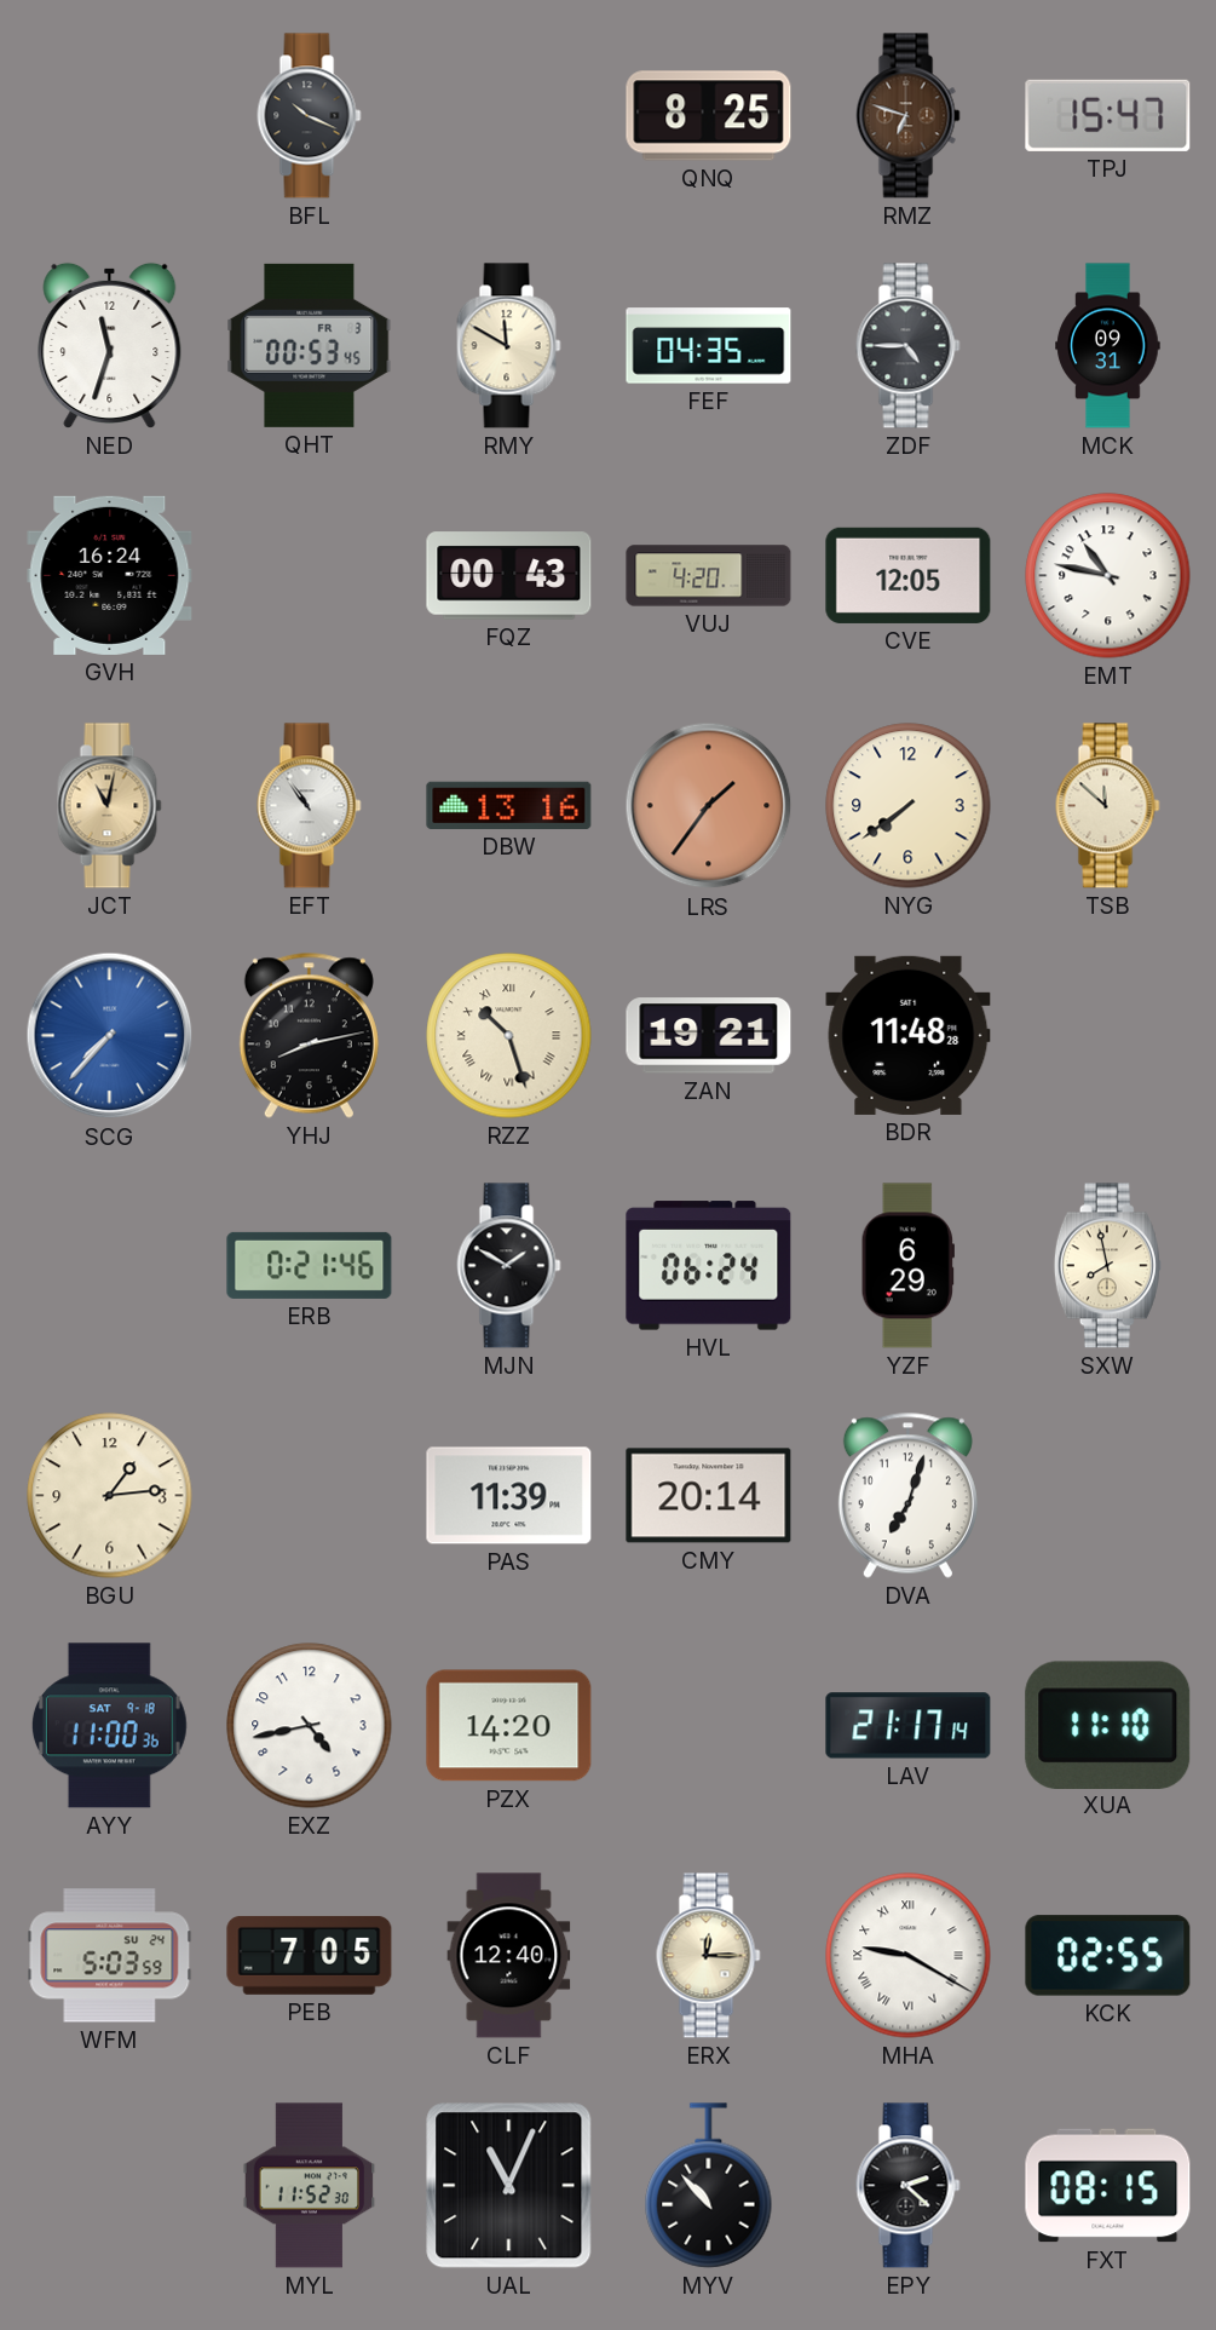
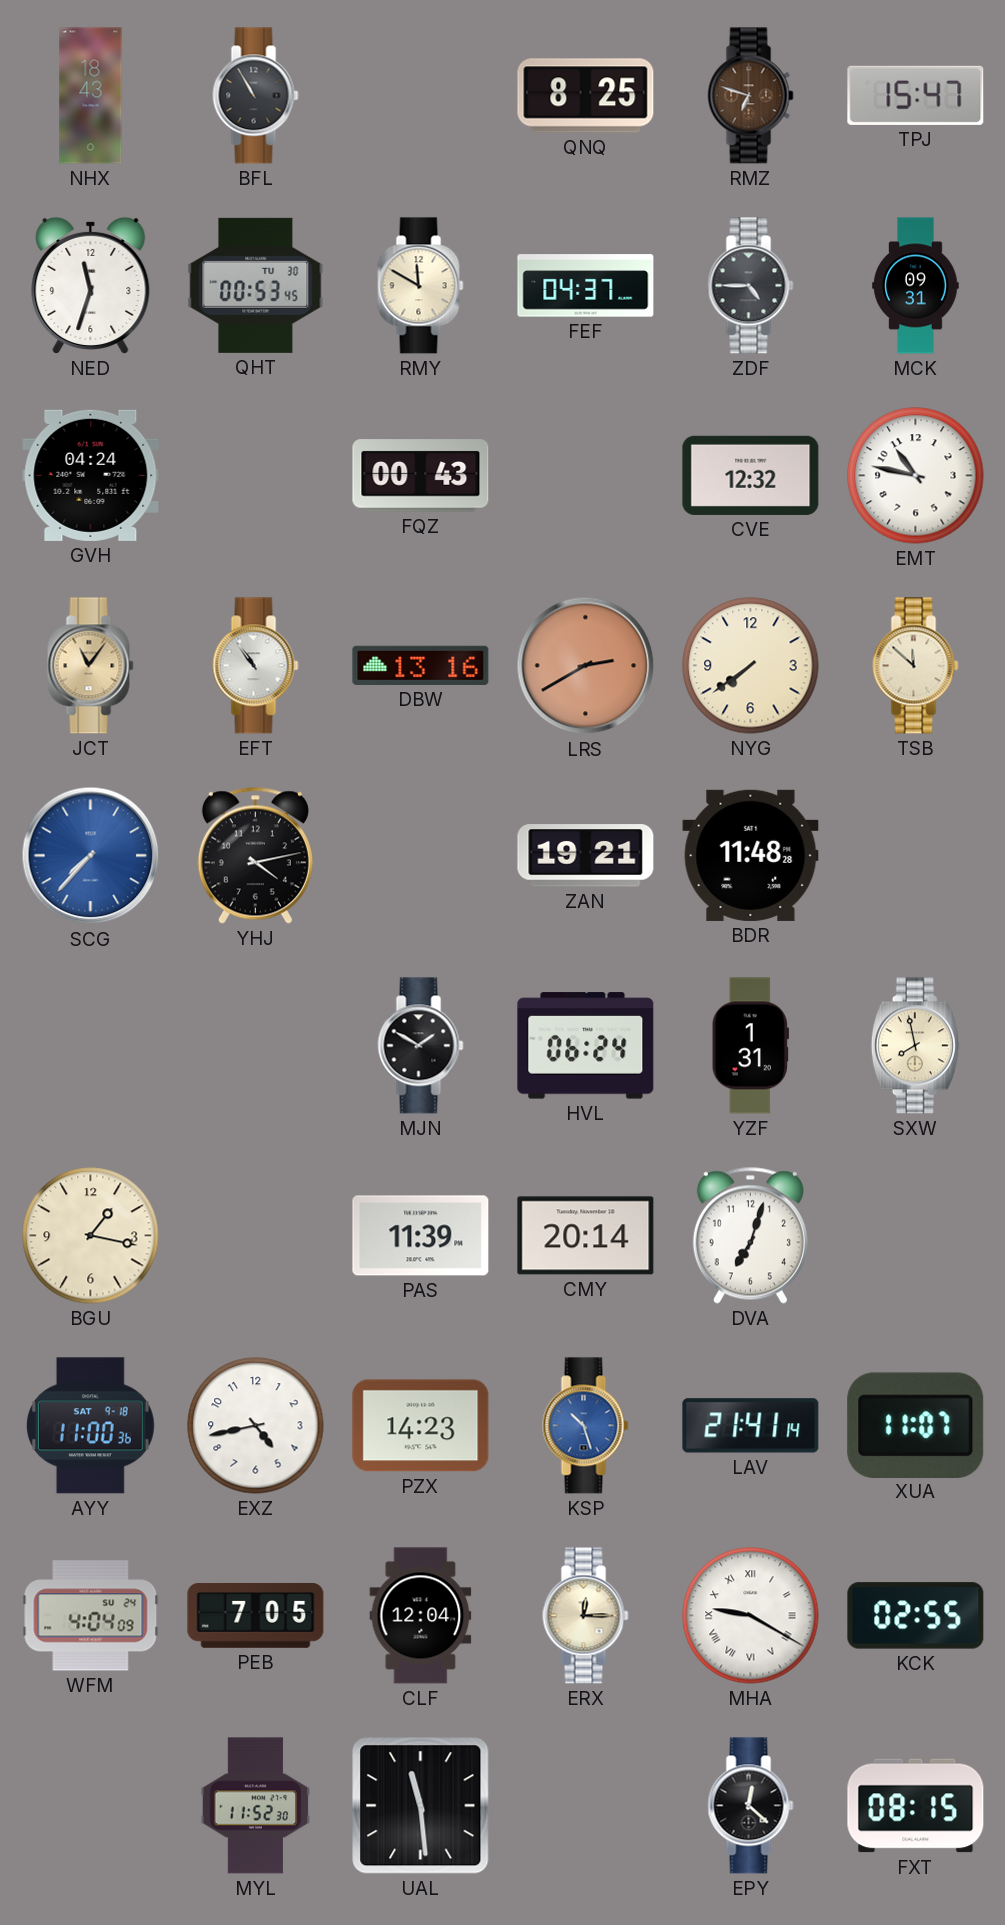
NHX: none -> 18:43 (91, 96)
BFL: 10:19 -> 10:55 (256, 96)
QHT date: FR 3 -> TU 30 (256, 285)
FEF: 04:35 -> 04:37 (586, 286)
GVH: 16:24 -> 04:24 (91, 475)
VUJ: 4:20 -> none (709, 576)
CVE: 12:05 -> 12:32 (751, 475)
JCT: 11:02 -> 11:06 (91, 666)
LRS: 1:36 -> 2:40 (586, 666)
YHJ: 8:13 -> 4:13 (255, 855)
RZZ: 10:27 -> none (509, 1036)
ERB: 0:21 -> none (310, 1265)
YZF: 6:29 -> 1:31 (750, 1046)
BGU: 1:14 -> 1:17 (91, 1236)
PZX: 14:20 -> 14:23 (421, 1426)
KSP: none -> 10:27 (586, 1426)
LAV: 21:17 -> 21:41 (751, 1426)
XUA: 11:10 -> 11:07 (916, 1425)
WFM: 5:03 -> 4:04 (91, 1616)
CLF: 12:40 -> 12:04 (421, 1616)
UAL: 11:04 -> 11:29 (421, 1806)
MYV: 10:53 -> none (709, 2186)
EPY: 2:22 -> 12:22 (751, 1806)
